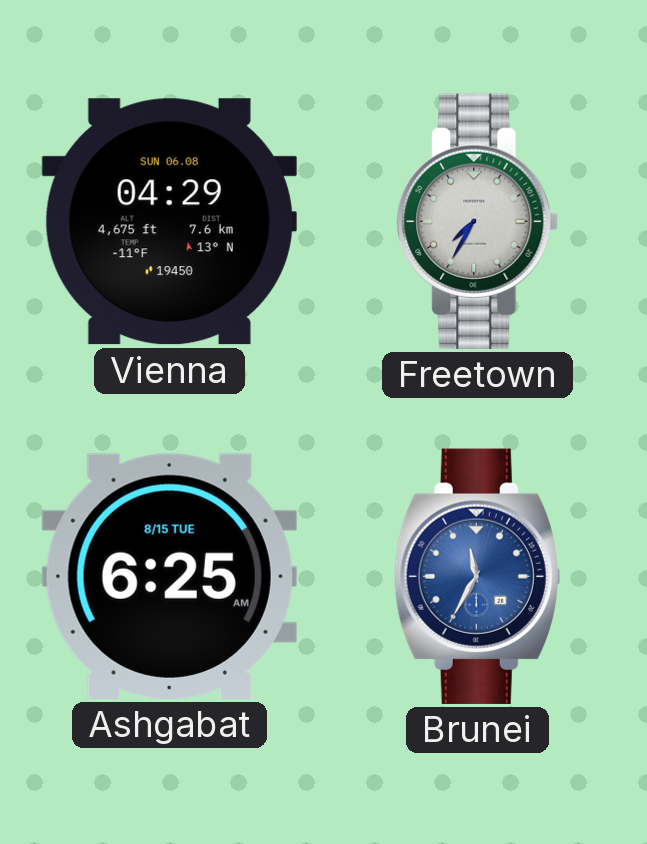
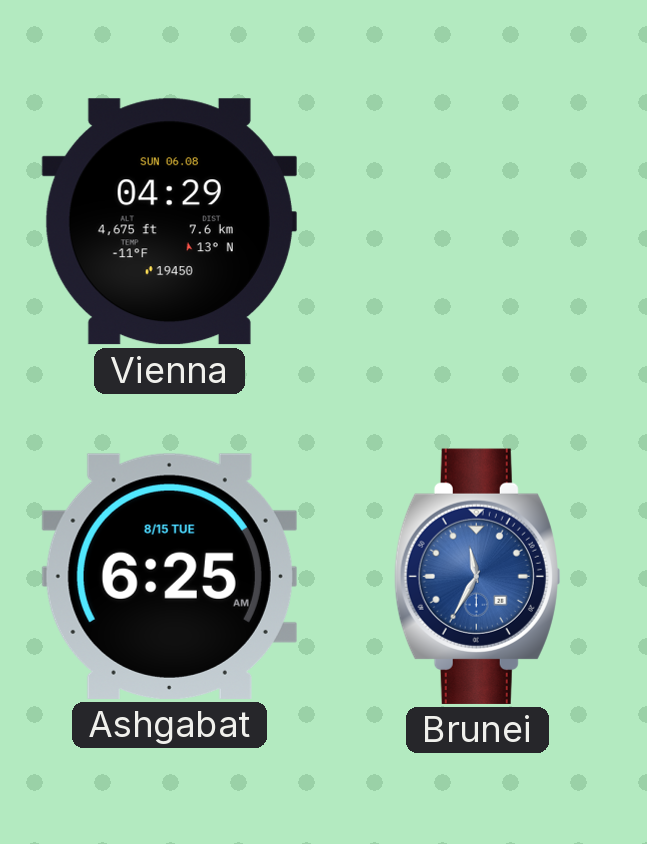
Freetown: 7:35 -> none (478, 221)
